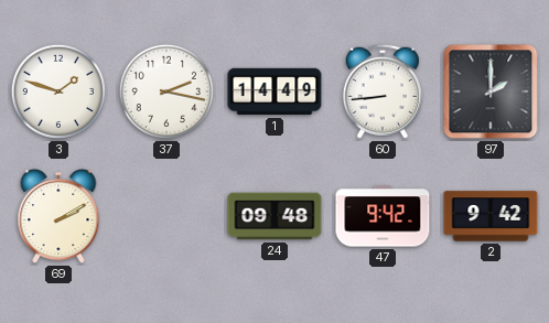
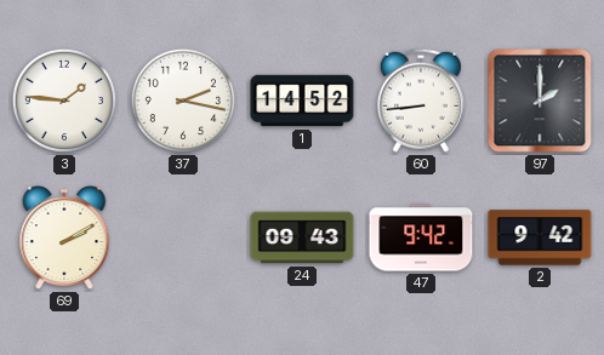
3: 1:48 -> 1:46 (64, 101)
1: 14:49 -> 14:52 (302, 101)
24: 09:48 -> 09:43 (302, 237)
